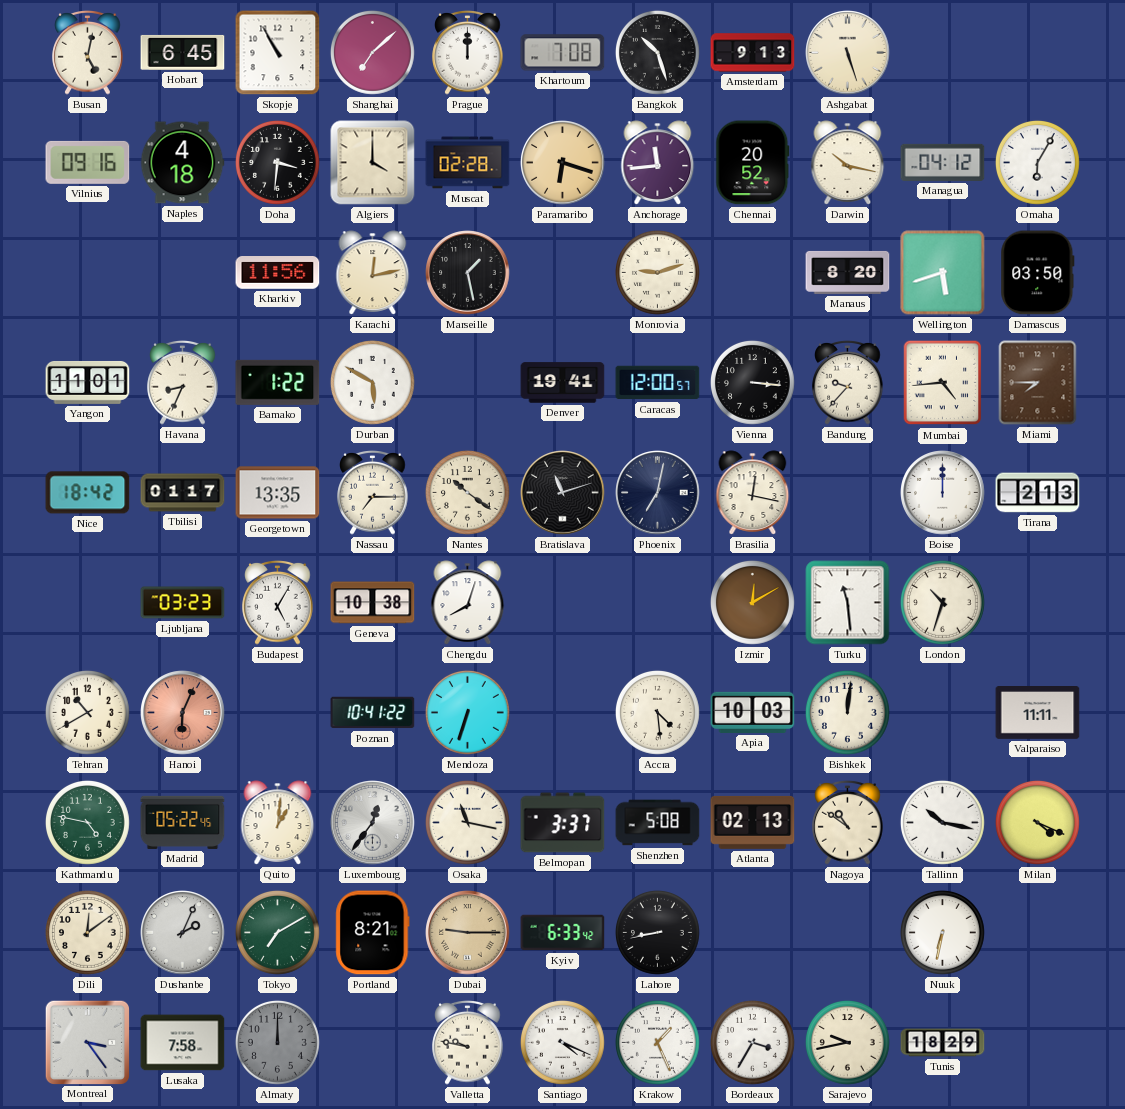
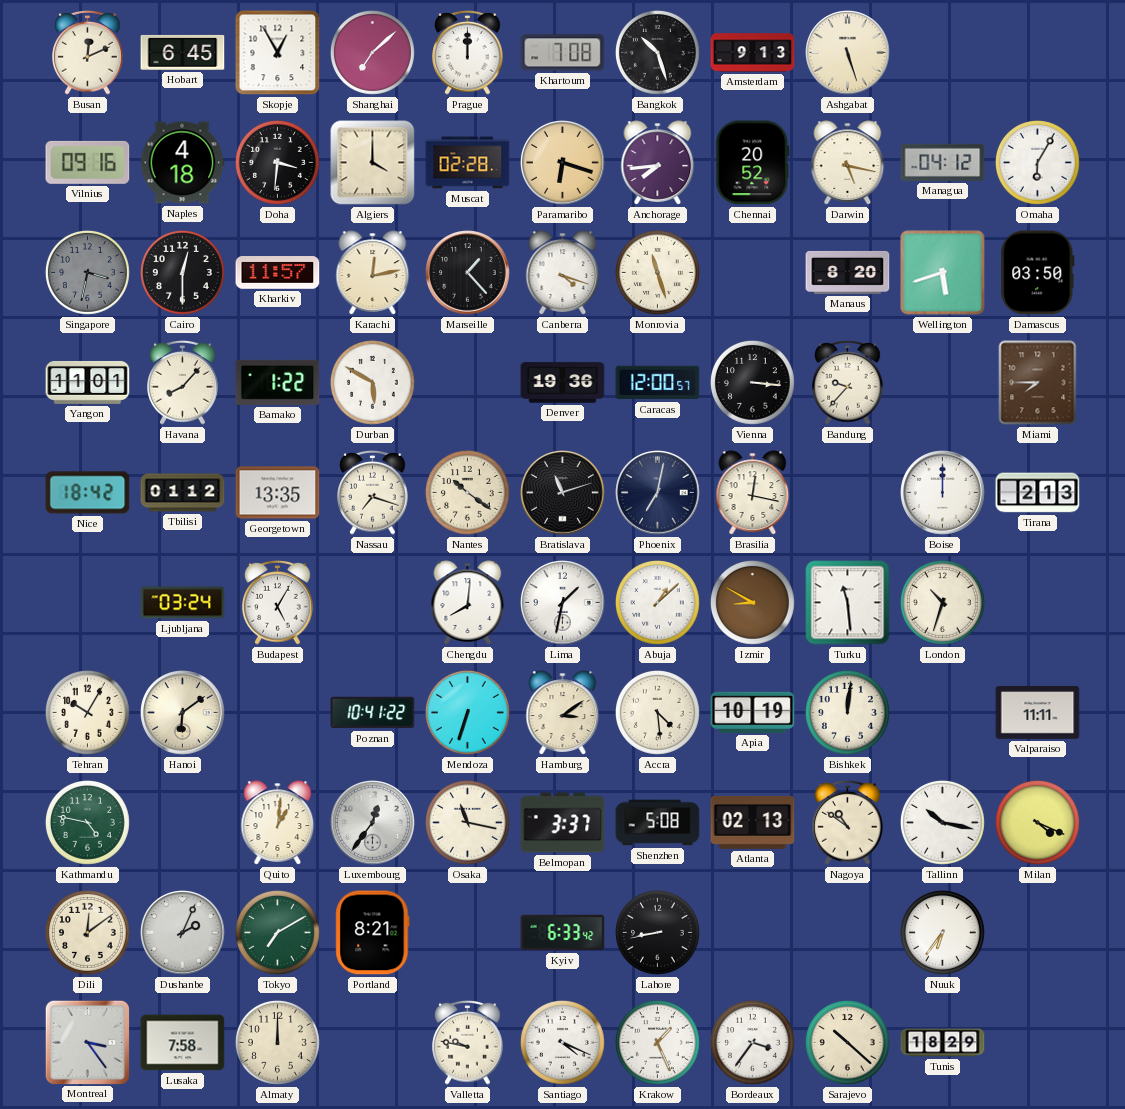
Busan: 5:02 -> 12:11 (88, 53)
Skopje: 10:55 -> 12:55 (278, 53)
Anchorage: 11:44 -> 7:44 (658, 163)
Darwin: 10:17 -> 5:17 (848, 163)
Singapore: none -> 3:32 (88, 273)
Cairo: none -> 12:30 (183, 273)
Kharkiv: 11:56 -> 11:57 (278, 273)
Marseille: 1:28 -> 1:23 (468, 273)
Canberra: none -> 4:18 (563, 273)
Monrovia: 9:12 -> 11:27 (658, 273)
Havana: 8:34 -> 8:07 (183, 383)
Denver: 19:41 -> 19:36 (563, 383)
Mumbai: 4:44 -> none (943, 383)
Tbilisi: 01:17 -> 01:12 (183, 493)
Nassau: 7:15 -> 7:18 (373, 493)
Ljubljana: 03:23 -> 03:24 (183, 603)
Geneva: 10:38 -> none (373, 603)
Chengdu: 8:03 -> 8:01 (468, 603)
Lima: none -> 1:32 (563, 603)
Abuja: none -> 1:08 (658, 603)
Izmir: 12:10 -> 8:50 (753, 603)
Tehran: 10:40 -> 10:05 (88, 713)
Hanoi: 6:04 -> 6:09 (183, 713)
Hanoi dial: salmon -> cream (183, 713)
Hamburg: none -> 3:09 (563, 713)
Apia: 10:03 -> 10:19 (753, 712)
Madrid: 05:22 -> none (183, 822)
Dubai: 9:15 -> none (468, 933)
Nuuk: 6:32 -> 6:36 (943, 933)
Almaty dial: grey -> cream (278, 1043)
Bordeaux: 3:35 -> 3:36 (753, 1043)
Sarajevo: 9:43 -> 10:22 (848, 1043)
